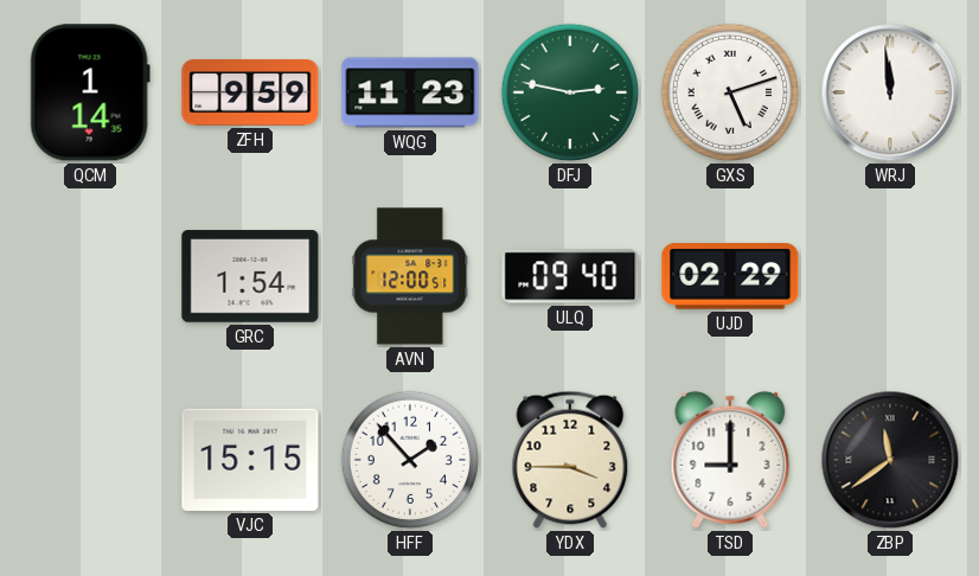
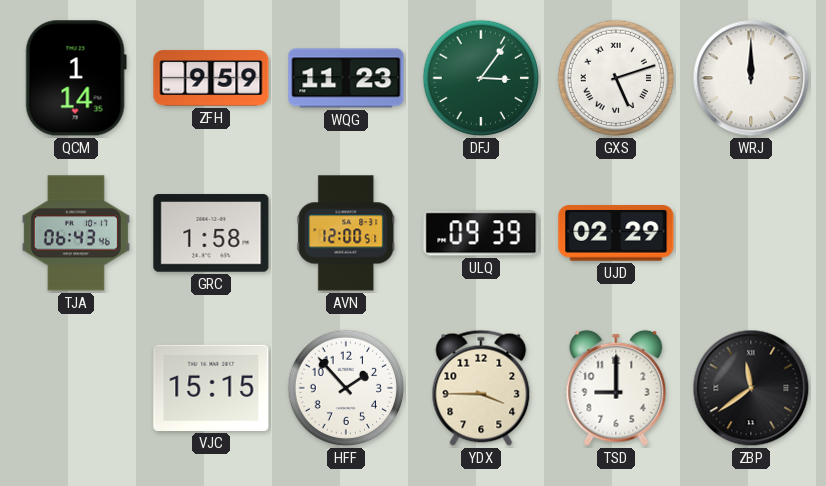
DFJ: 2:47 -> 3:06 (481, 78)
WRJ: 11:59 -> 12:00 (751, 78)
TJA: none -> 06:43 (76, 233)
GRC: 1:54 -> 1:58 (211, 233)
ULQ: 09:40 -> 09:39 (481, 233)
